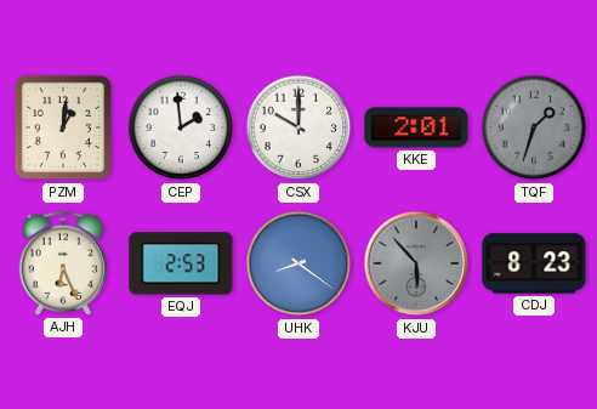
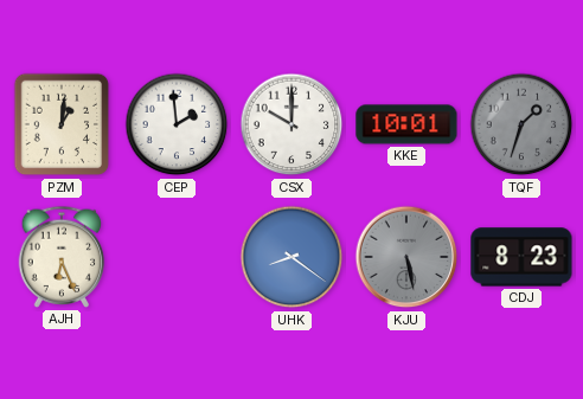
KKE: 2:01 -> 10:01 (406, 124)
EQJ: 2:53 -> none (181, 263)
KJU: 5:53 -> 5:28 (406, 257)
